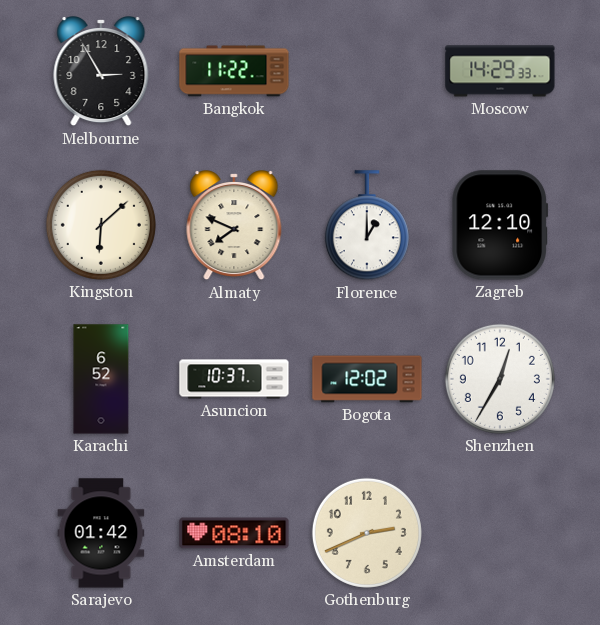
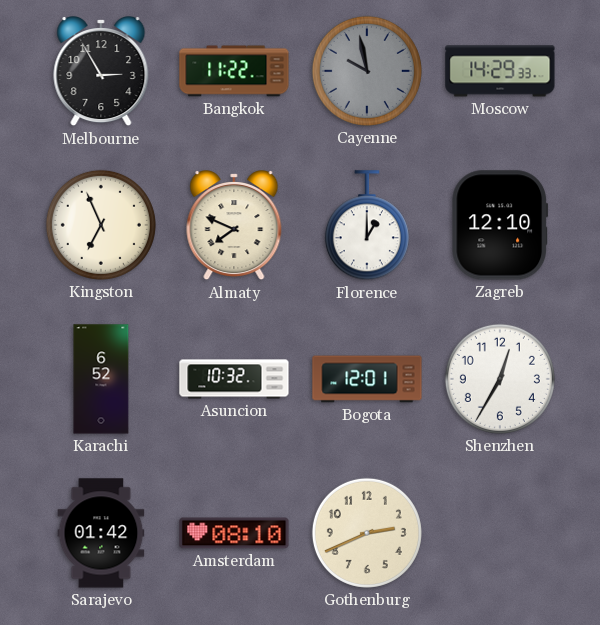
Cayenne: none -> 9:58 (367, 71)
Kingston: 6:08 -> 6:56 (101, 225)
Asuncion: 10:37 -> 10:32 (234, 379)
Bogota: 12:02 -> 12:01 (367, 379)
